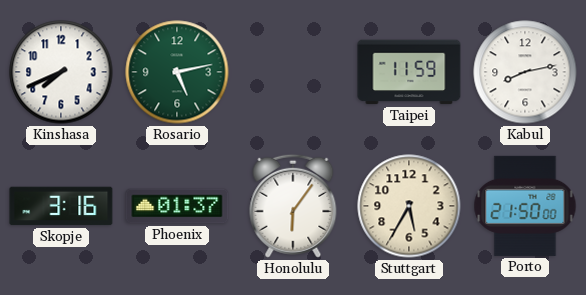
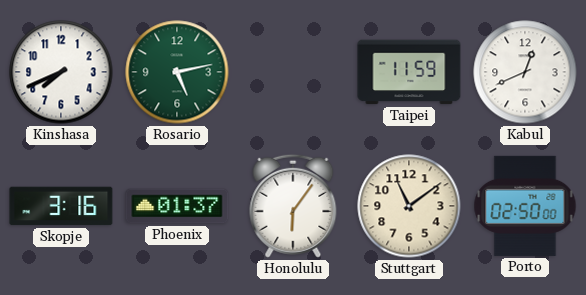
Kabul: 8:13 -> 12:41 (525, 72)
Stuttgart: 5:35 -> 11:09 (409, 206)
Porto: 21:50 -> 02:50 (525, 206)
